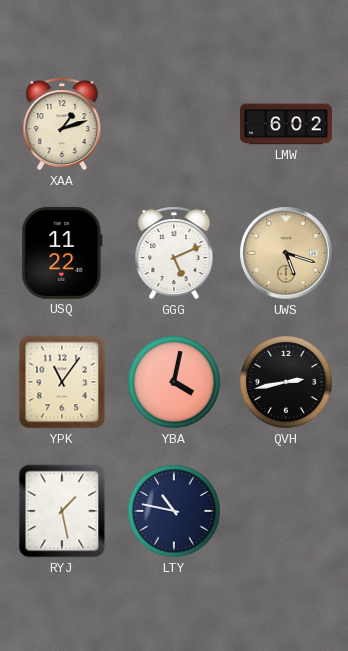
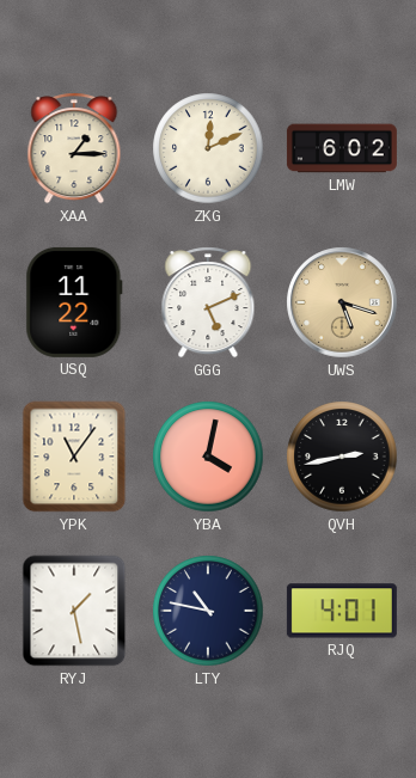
XAA: 1:12 -> 1:15 (74, 148)
ZKG: none -> 12:11 (208, 148)
RJQ: none -> 4:01 (342, 611)
